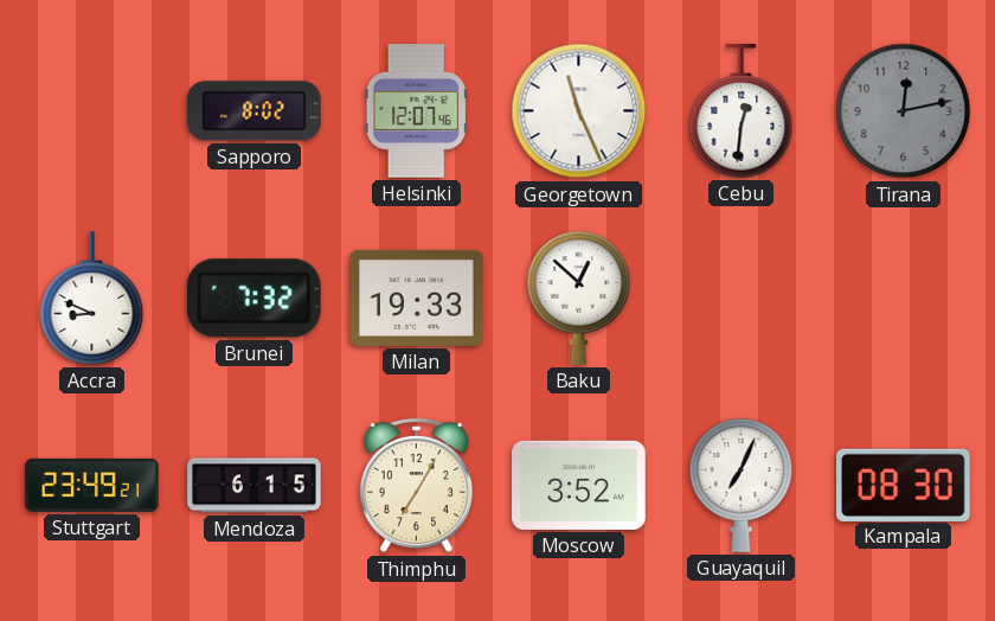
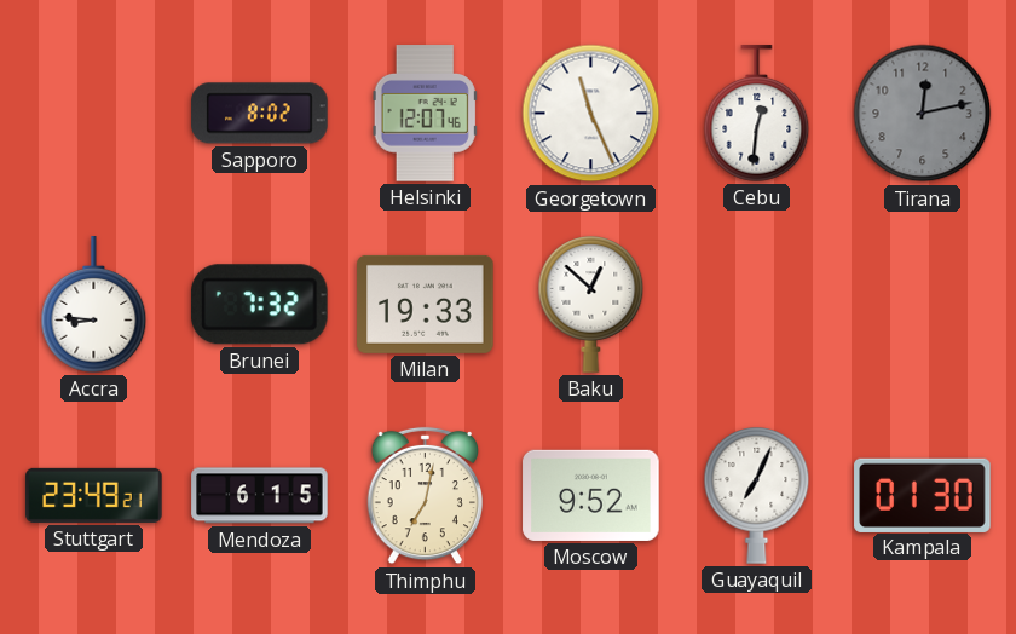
Accra: 8:49 -> 8:46 (94, 305)
Thimphu: 7:05 -> 7:02 (425, 496)
Moscow: 3:52 -> 9:52 (591, 495)
Kampala: 08:30 -> 01:30 (923, 495)
